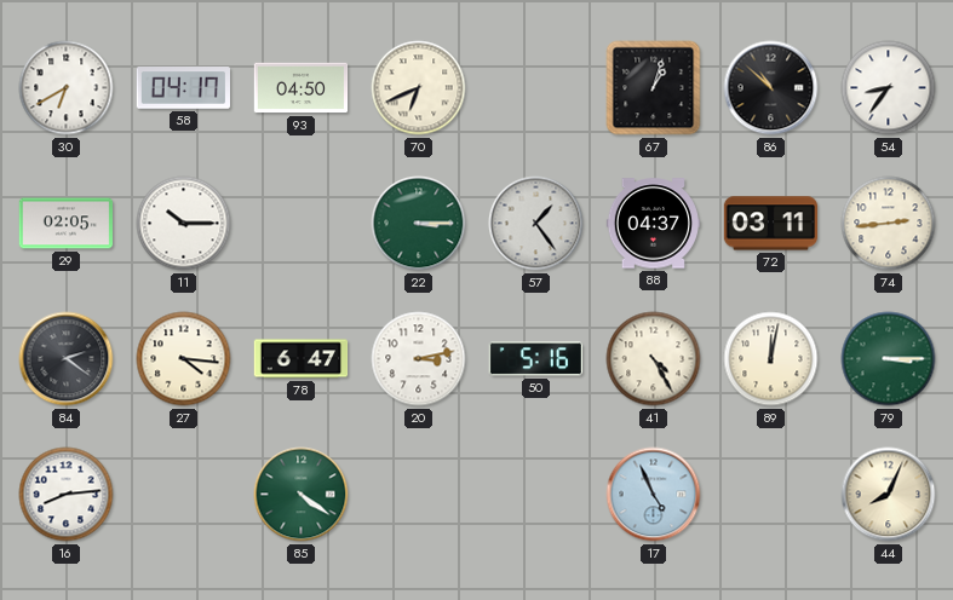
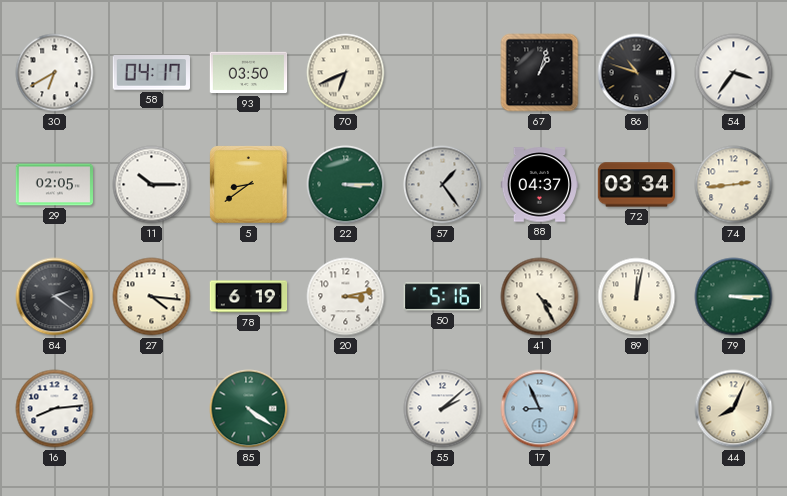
93: 04:50 -> 03:50 (249, 73)
86: 10:52 -> 10:48 (637, 73)
54: 8:36 -> 3:36 (734, 73)
5: none -> 8:39 (249, 185)
72: 03:11 -> 03:34 (637, 185)
78: 6:47 -> 6:19 (249, 297)
55: none -> 2:08 (443, 409)
17: 4:56 -> 8:56 (540, 409)
